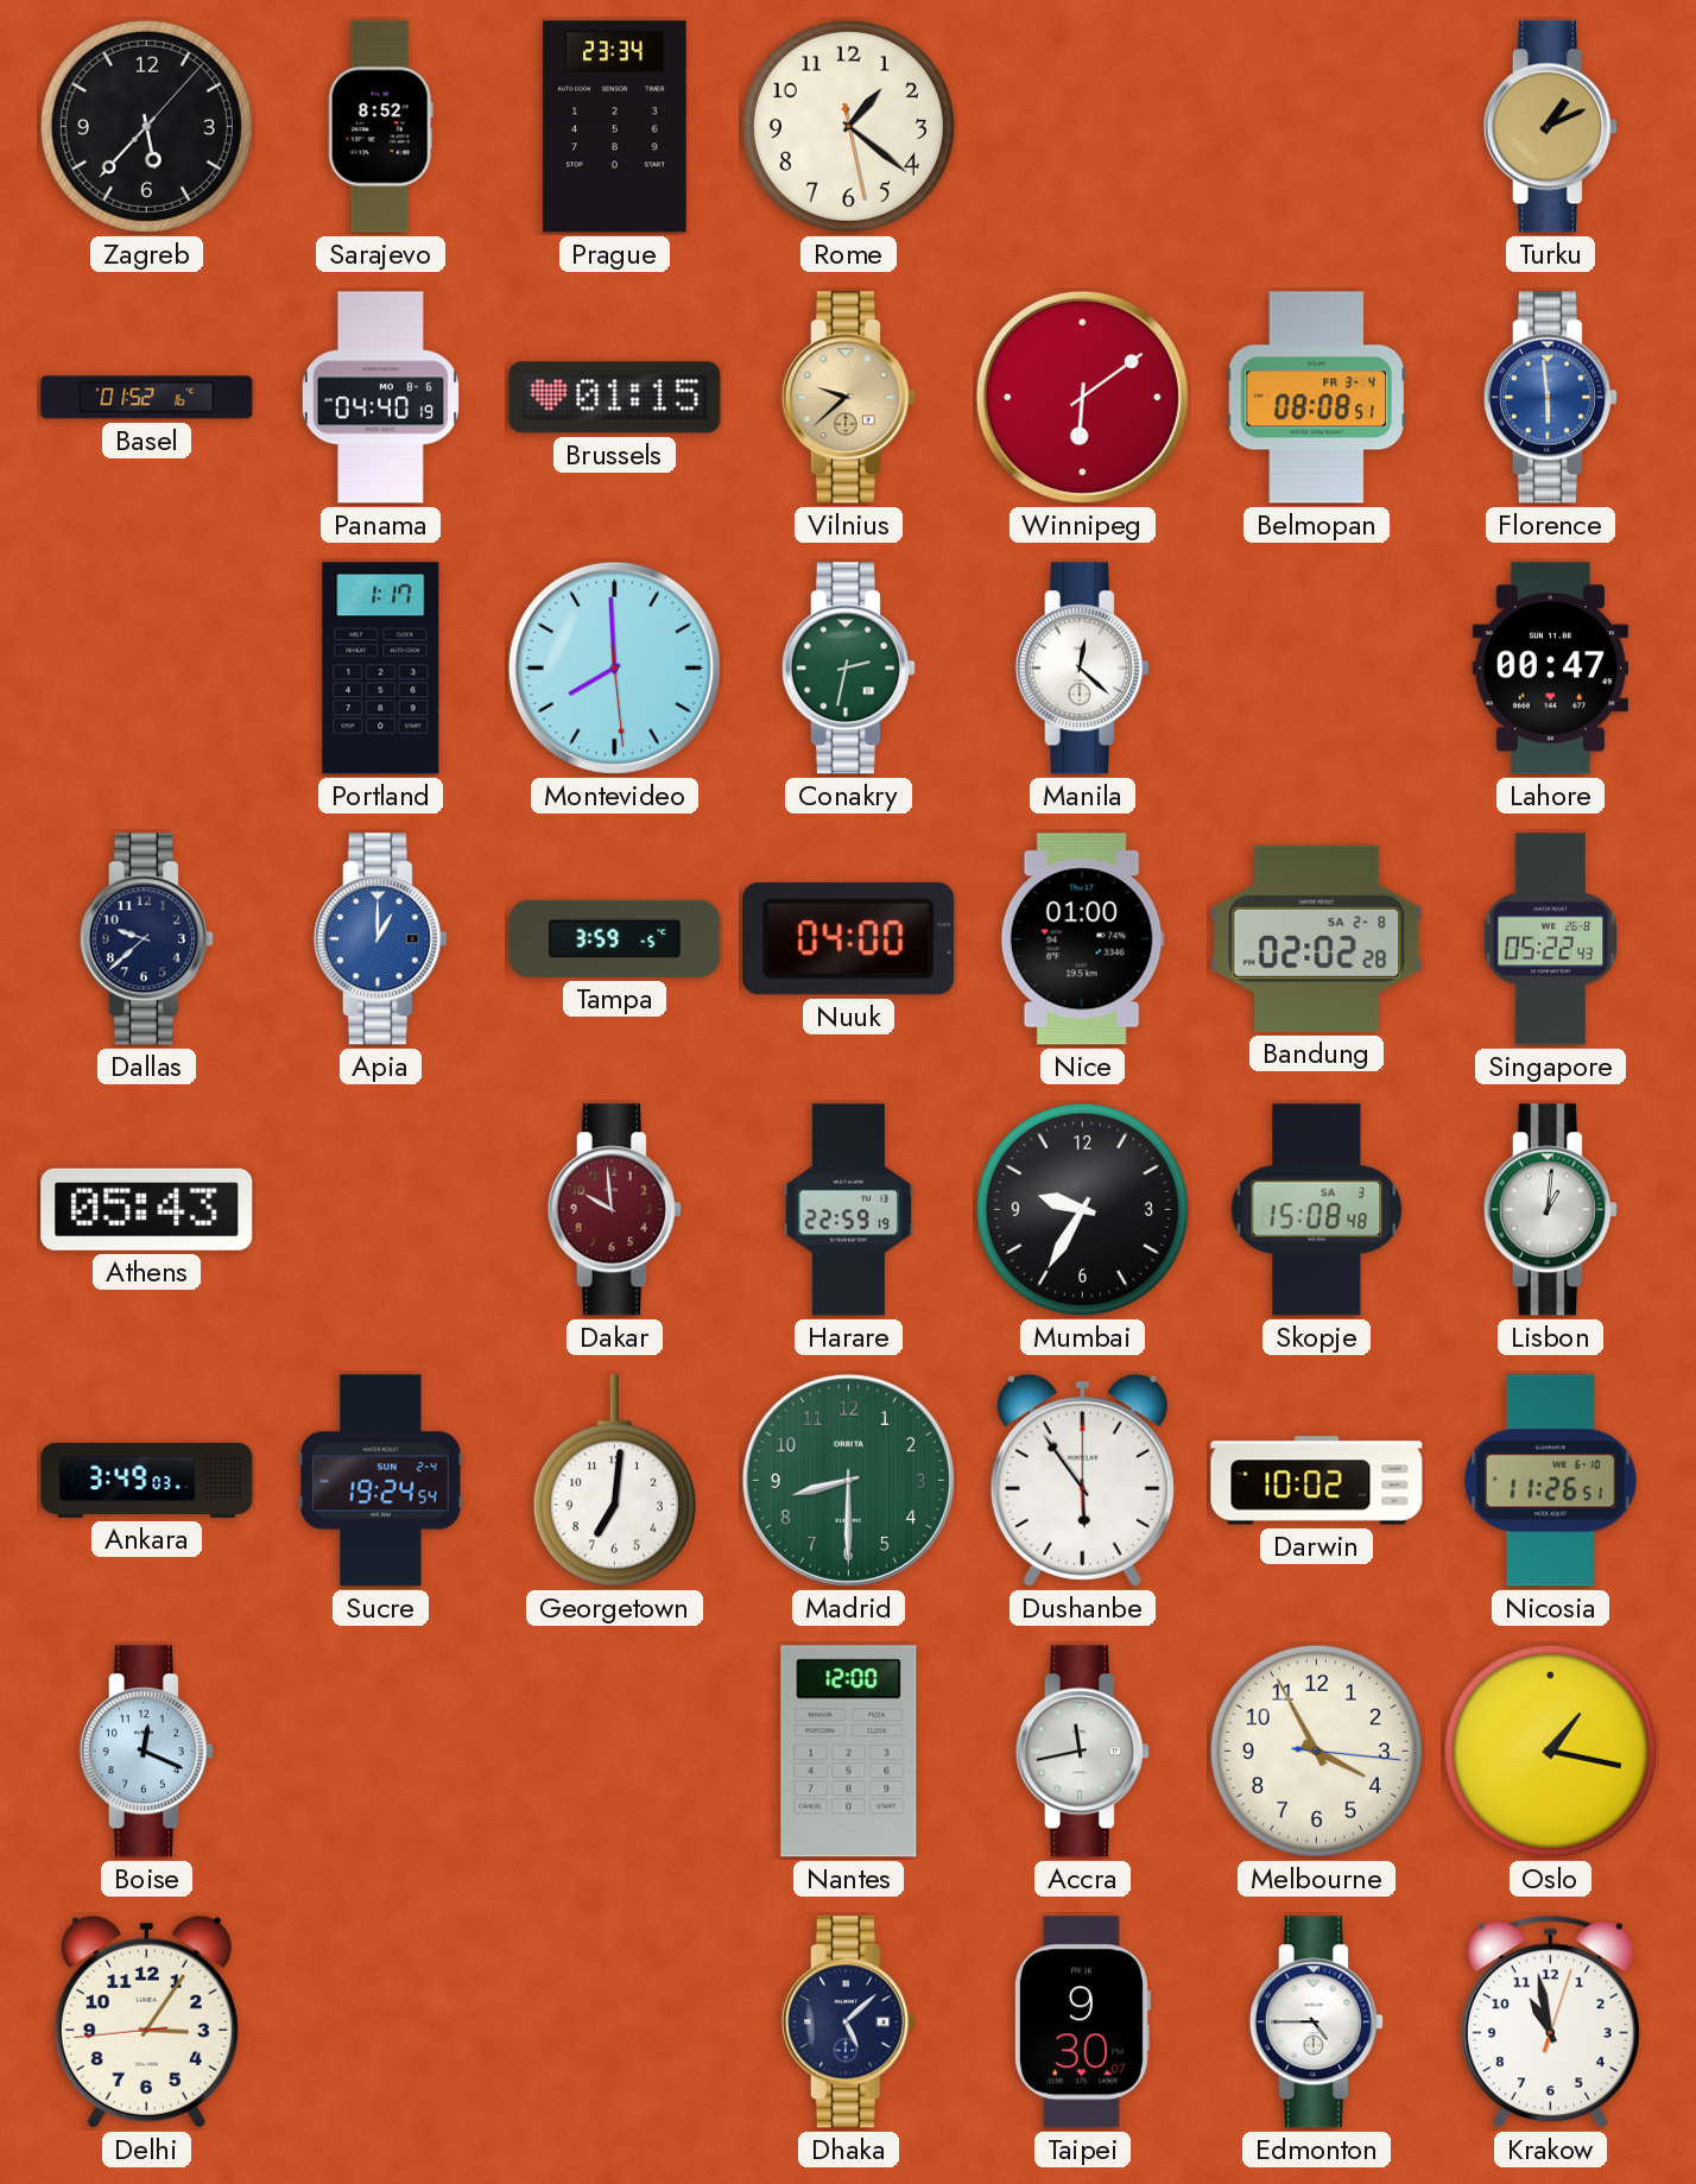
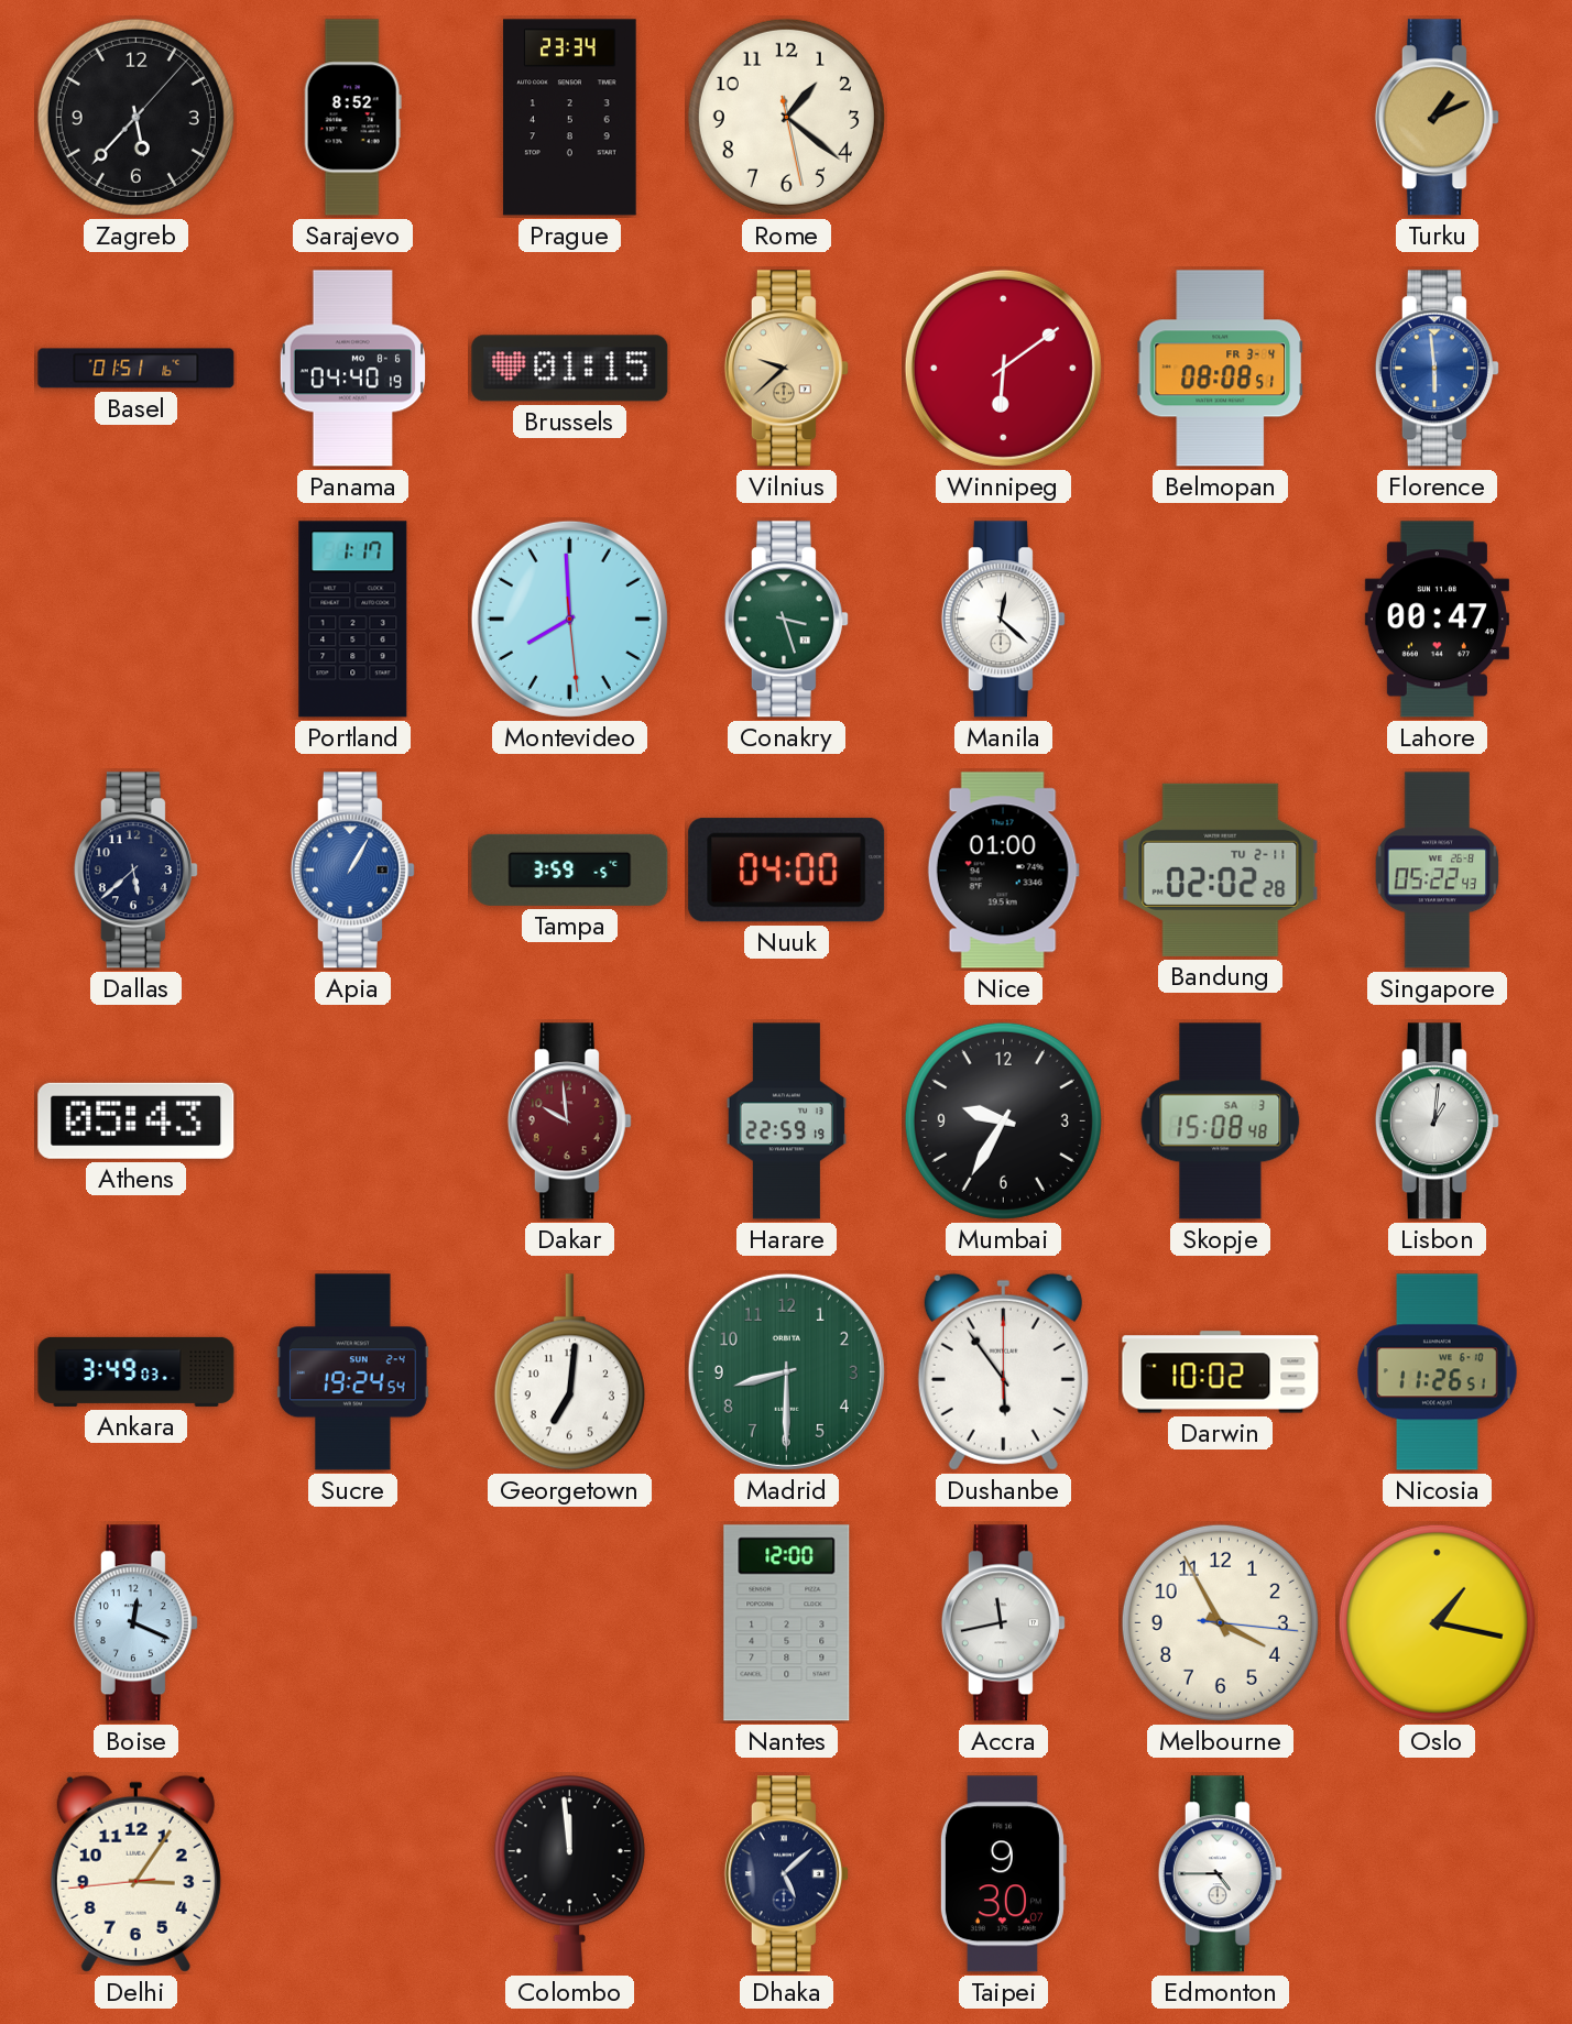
Basel: 01:52 -> 01:51 (137, 369)
Conakry: 2:32 -> 3:27 (786, 620)
Dallas: 9:38 -> 5:38 (135, 871)
Apia: 1:00 -> 1:05 (352, 871)
Bandung date: SA 2-8 -> TU 2-11 (1221, 869)
Colombo: none -> 11:59 (569, 1874)
Krakow: 10:58 -> none (1550, 2022)
